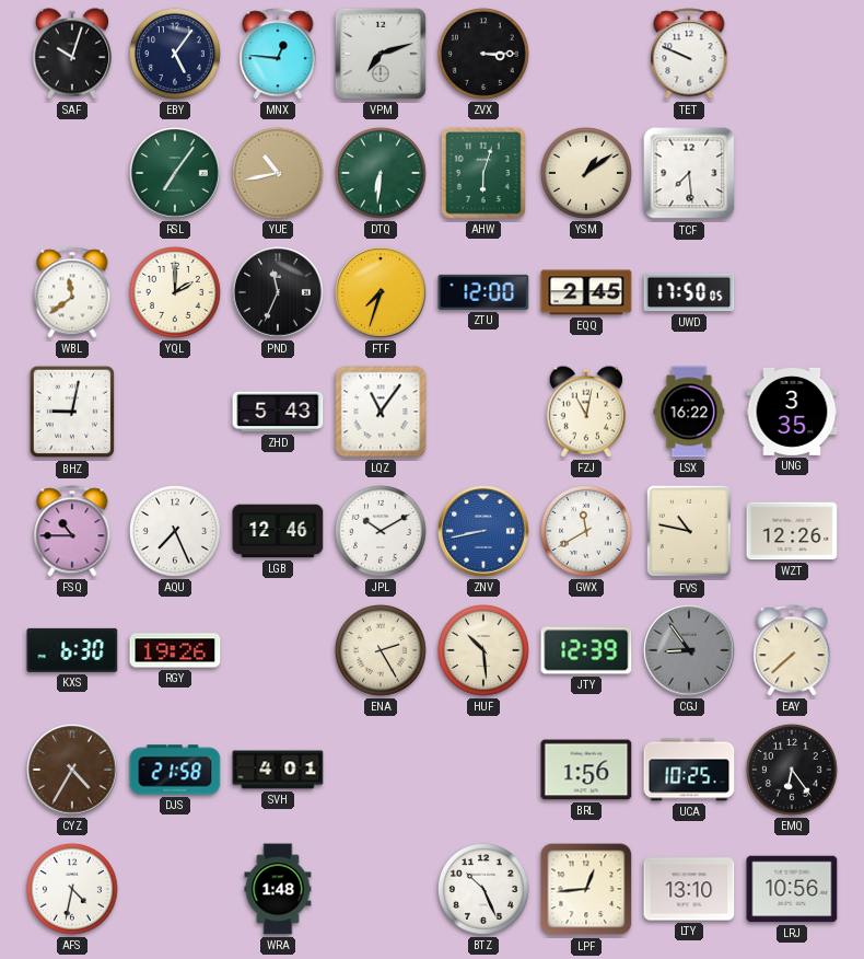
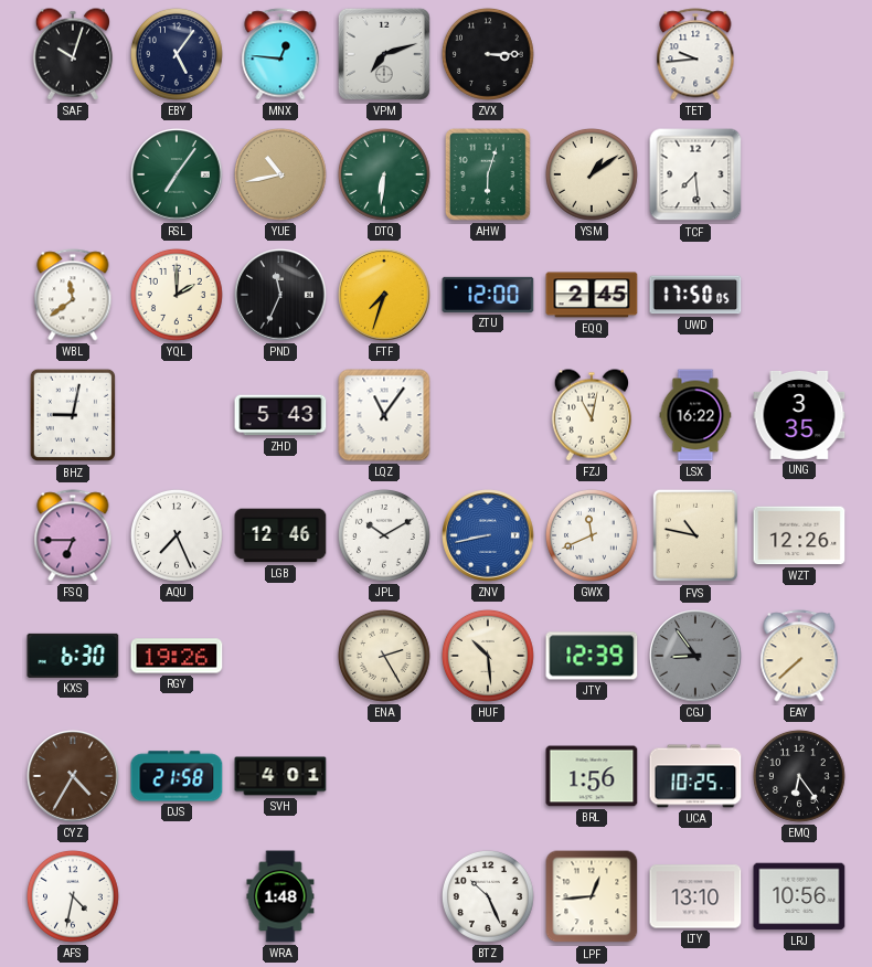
TET: 9:49 -> 9:44 (695, 54)
FSQ: 10:45 -> 6:45 (73, 535)
GWX: 11:40 -> 11:41 (592, 535)
